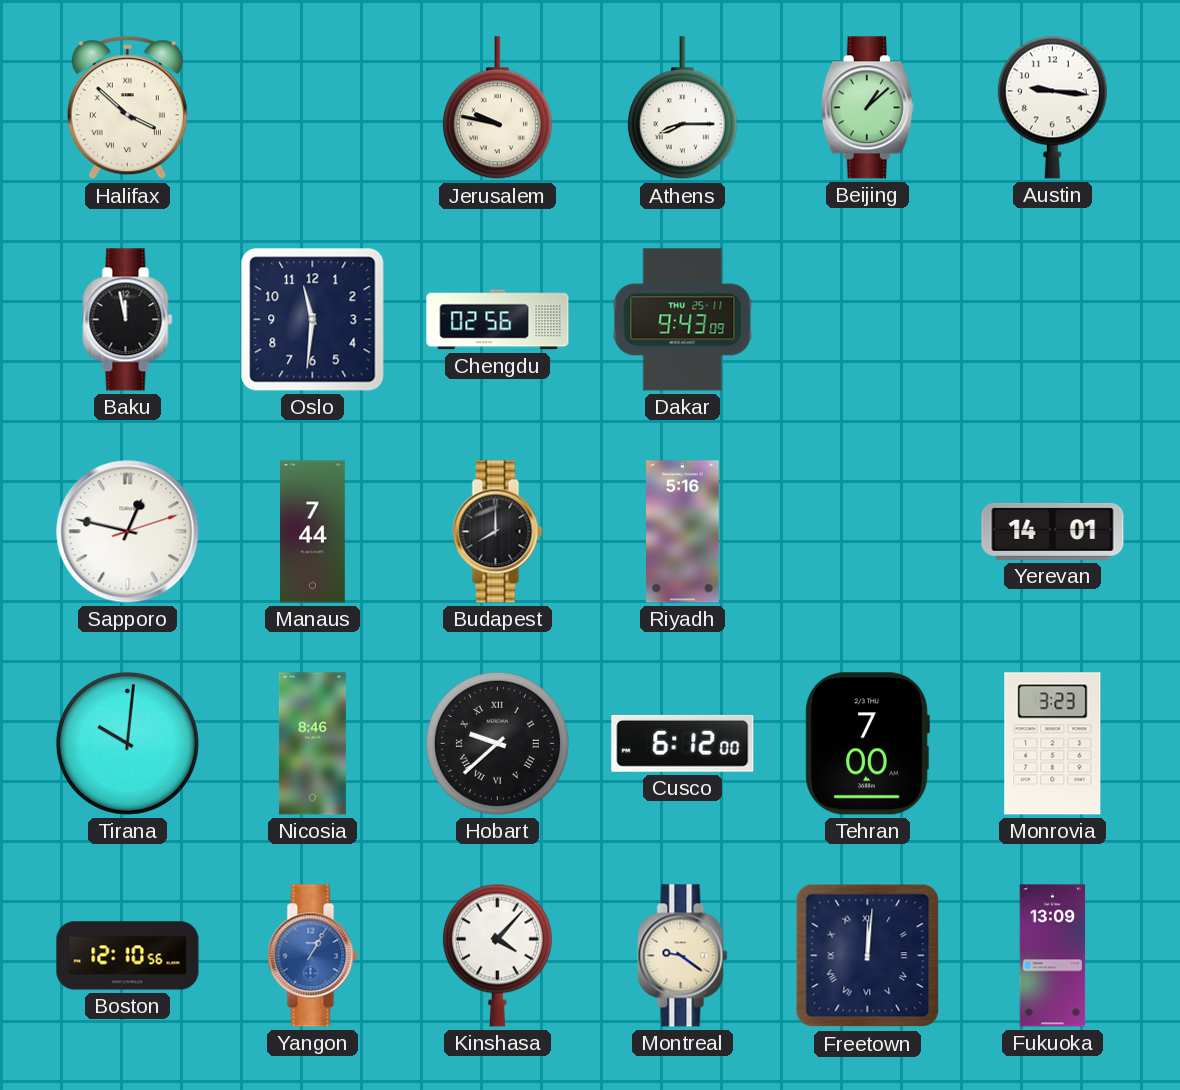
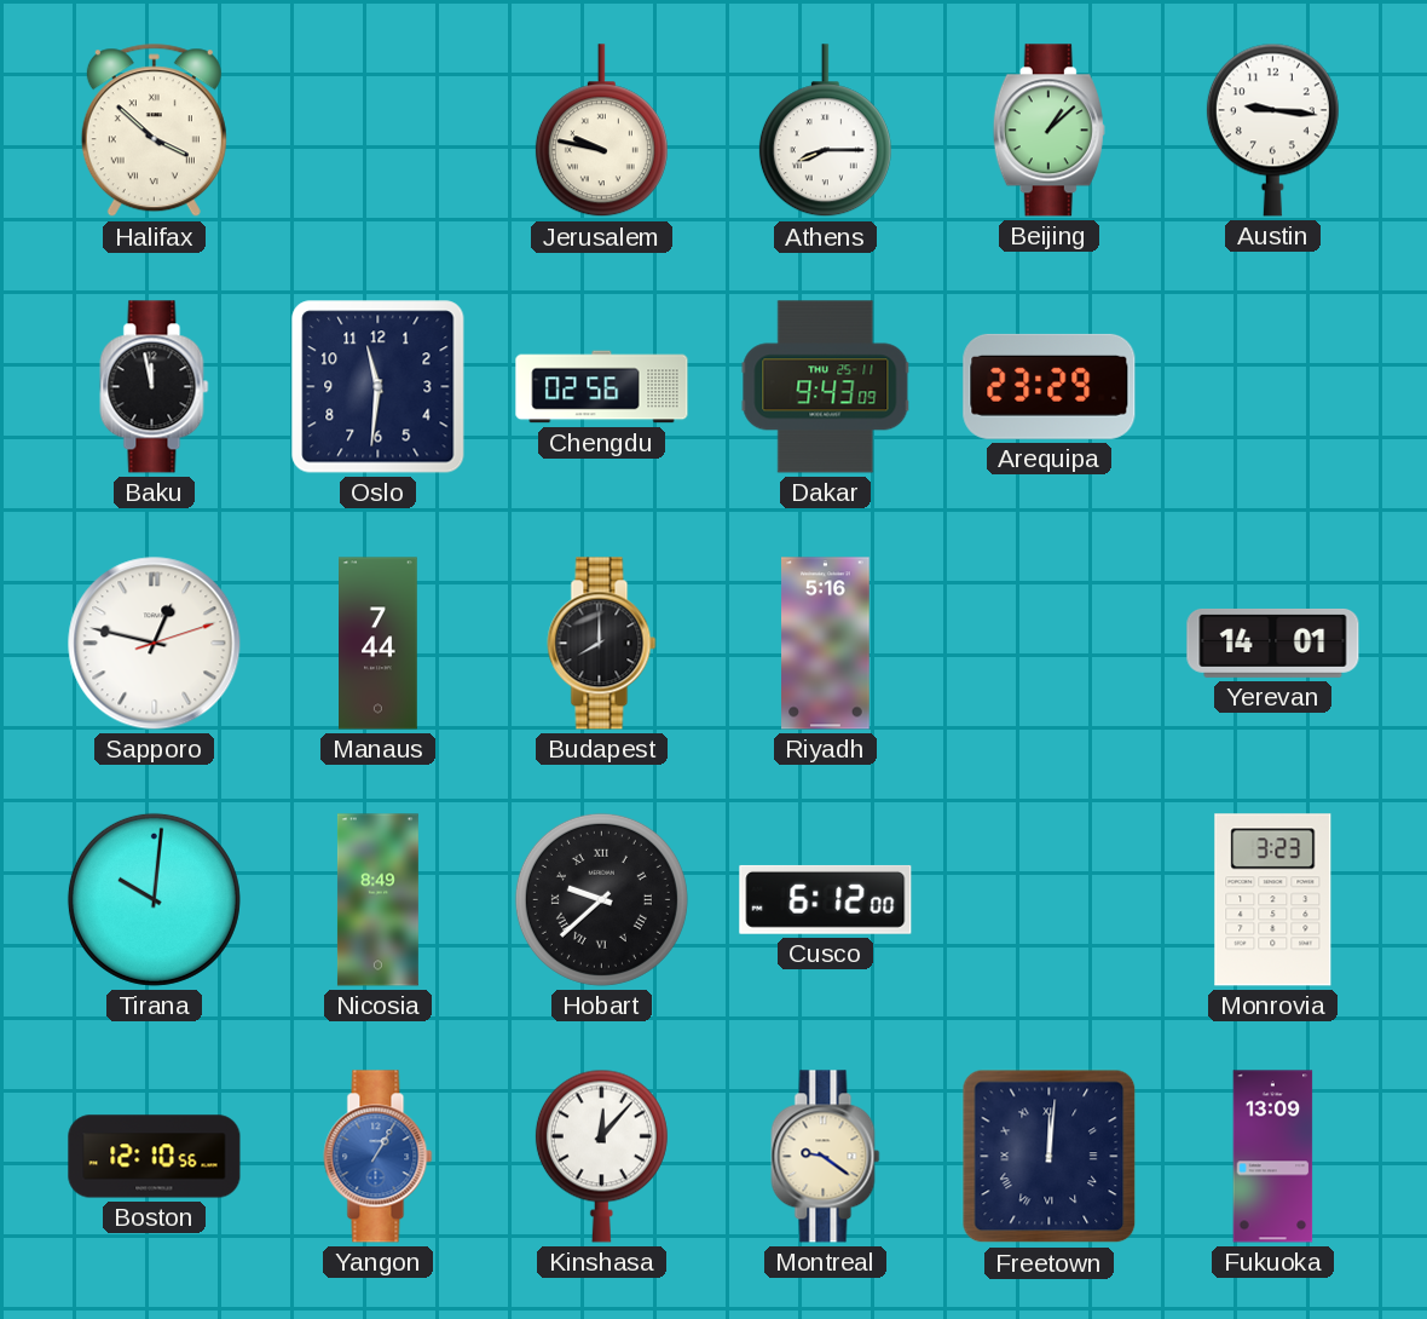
Arequipa: none -> 23:29 (1050, 386)
Nicosia: 8:46 -> 8:49 (377, 900)
Tehran: 7:00 -> none (867, 744)
Kinshasa: 4:07 -> 12:07 (601, 1156)
